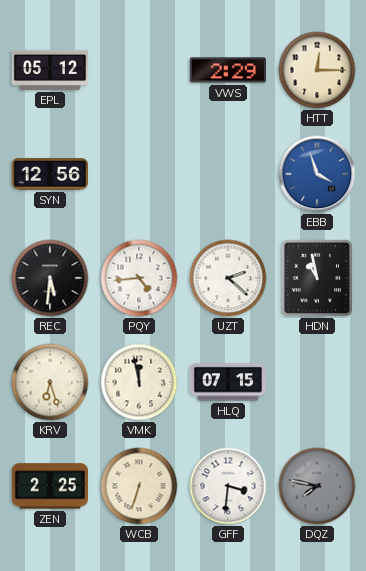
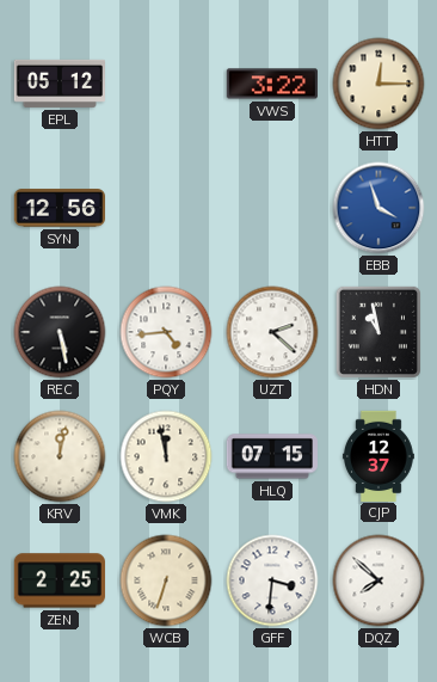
VWS: 2:29 -> 3:22 (272, 84)
REC: 5:31 -> 5:28 (60, 332)
KRV: 6:27 -> 12:02 (60, 456)
CJP: none -> 12:37 (380, 455)
DQZ: 7:47 -> 7:52 (378, 580)
DQZ dial: grey -> white (378, 580)
